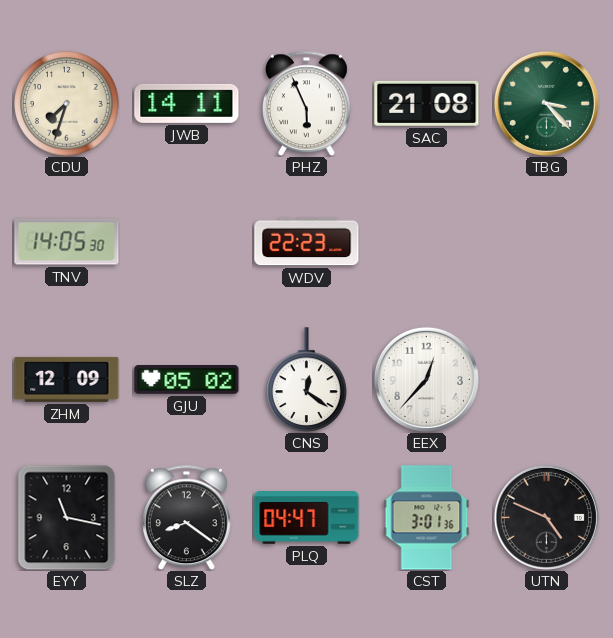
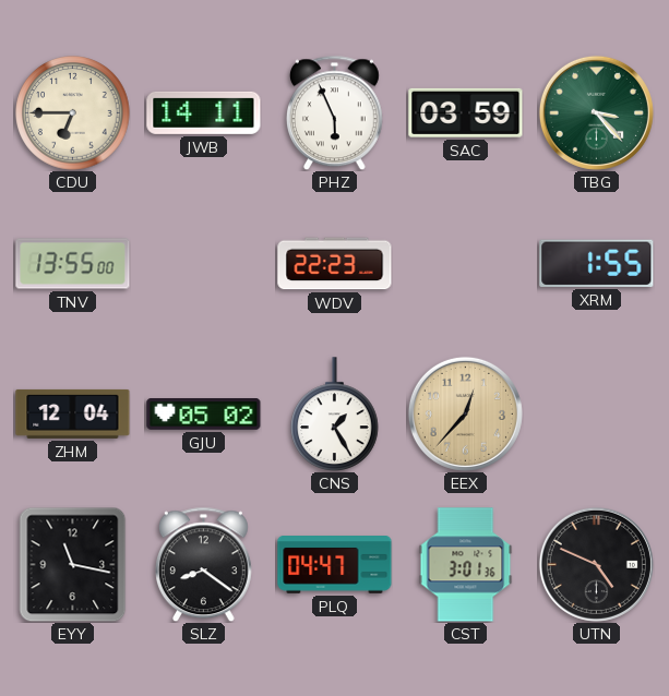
CDU: 7:33 -> 6:45 (73, 113)
SAC: 21:08 -> 03:59 (466, 112)
TNV: 14:05 -> 13:55 (73, 264)
XRM: none -> 1:55 (597, 263)
ZHM: 12:09 -> 12:04 (73, 413)
CNS: 12:21 -> 1:25 (335, 413)
EEX dial: white -> champagne (465, 413)
